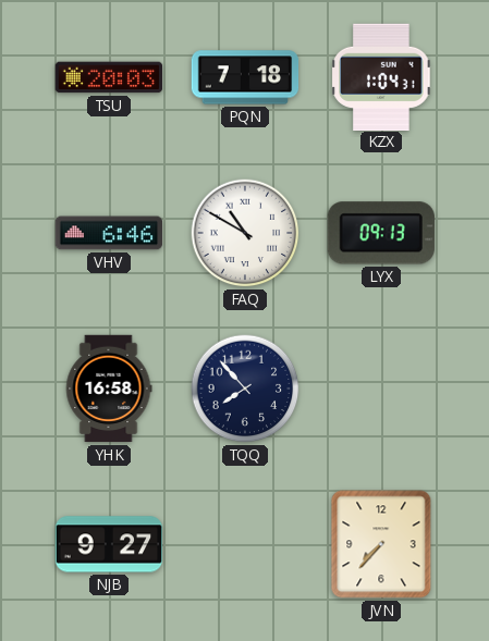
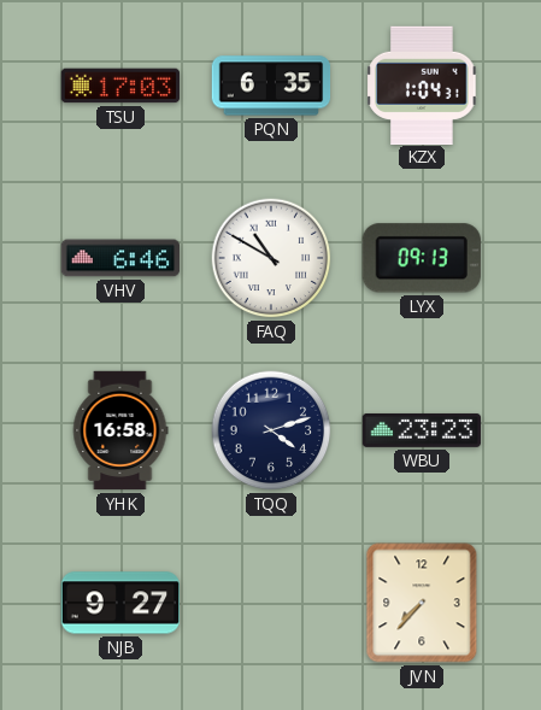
TSU: 20:03 -> 17:03 (120, 86)
PQN: 7:18 -> 6:35 (271, 86)
TQQ: 7:53 -> 4:12 (271, 430)
WBU: none -> 23:23 (422, 430)
